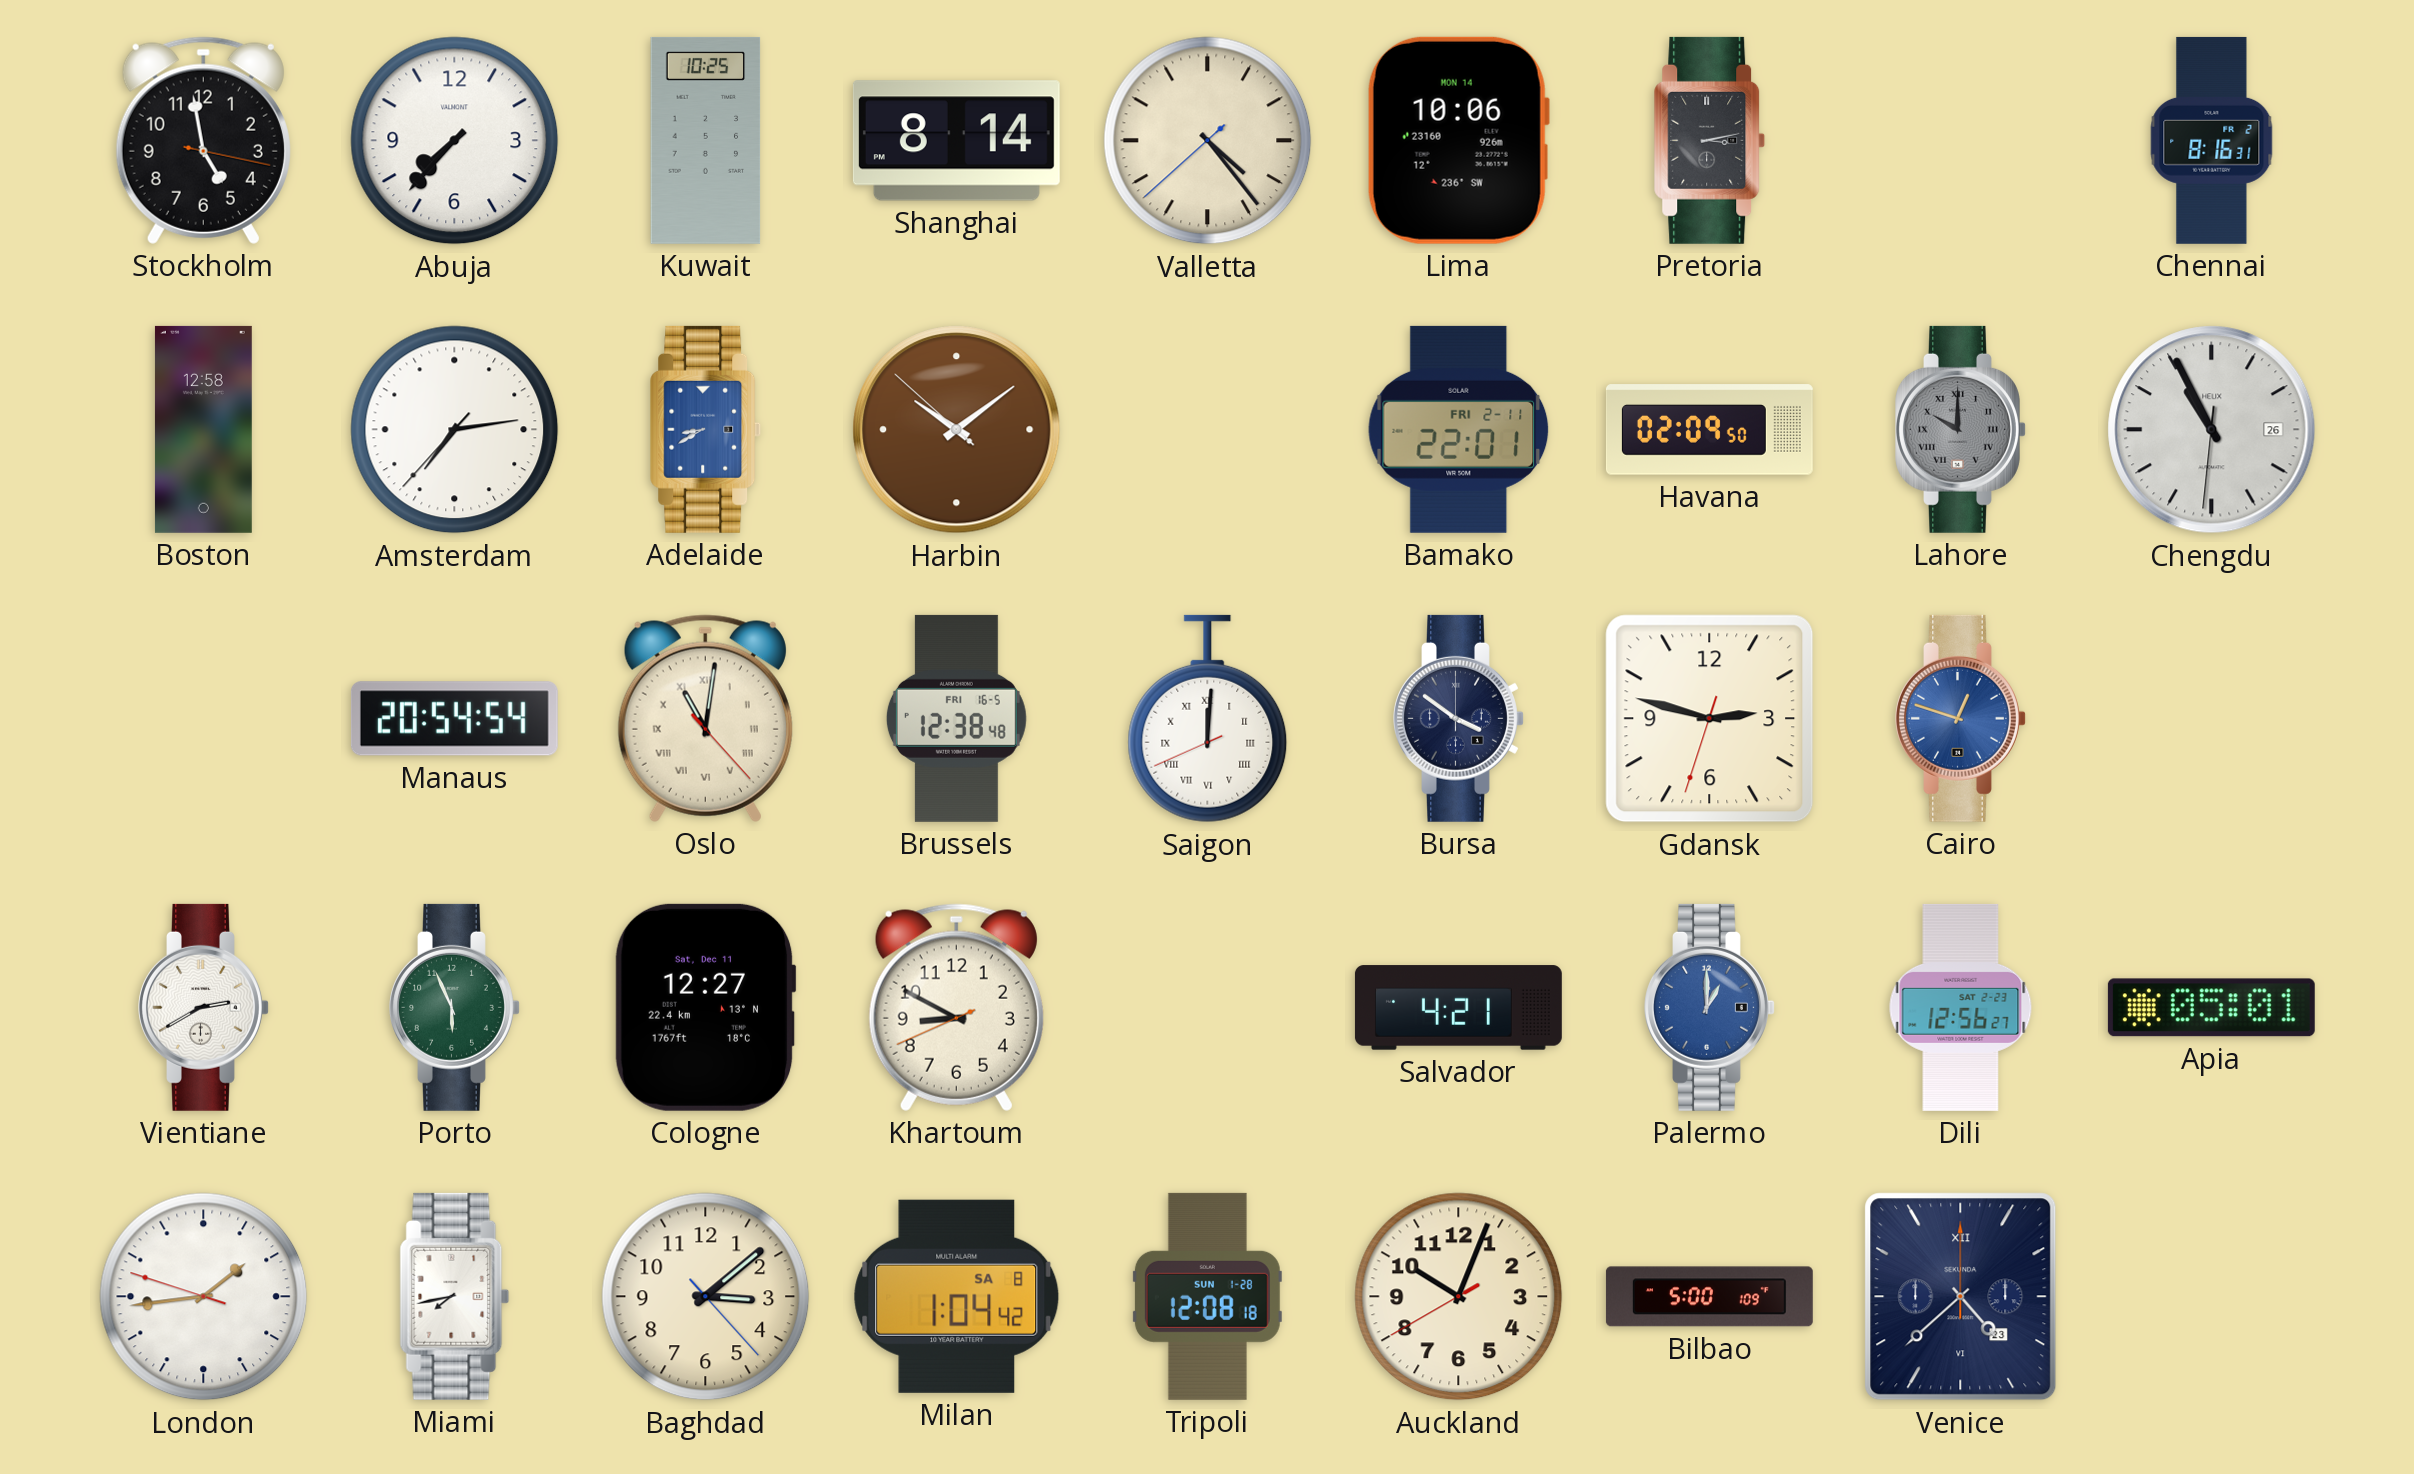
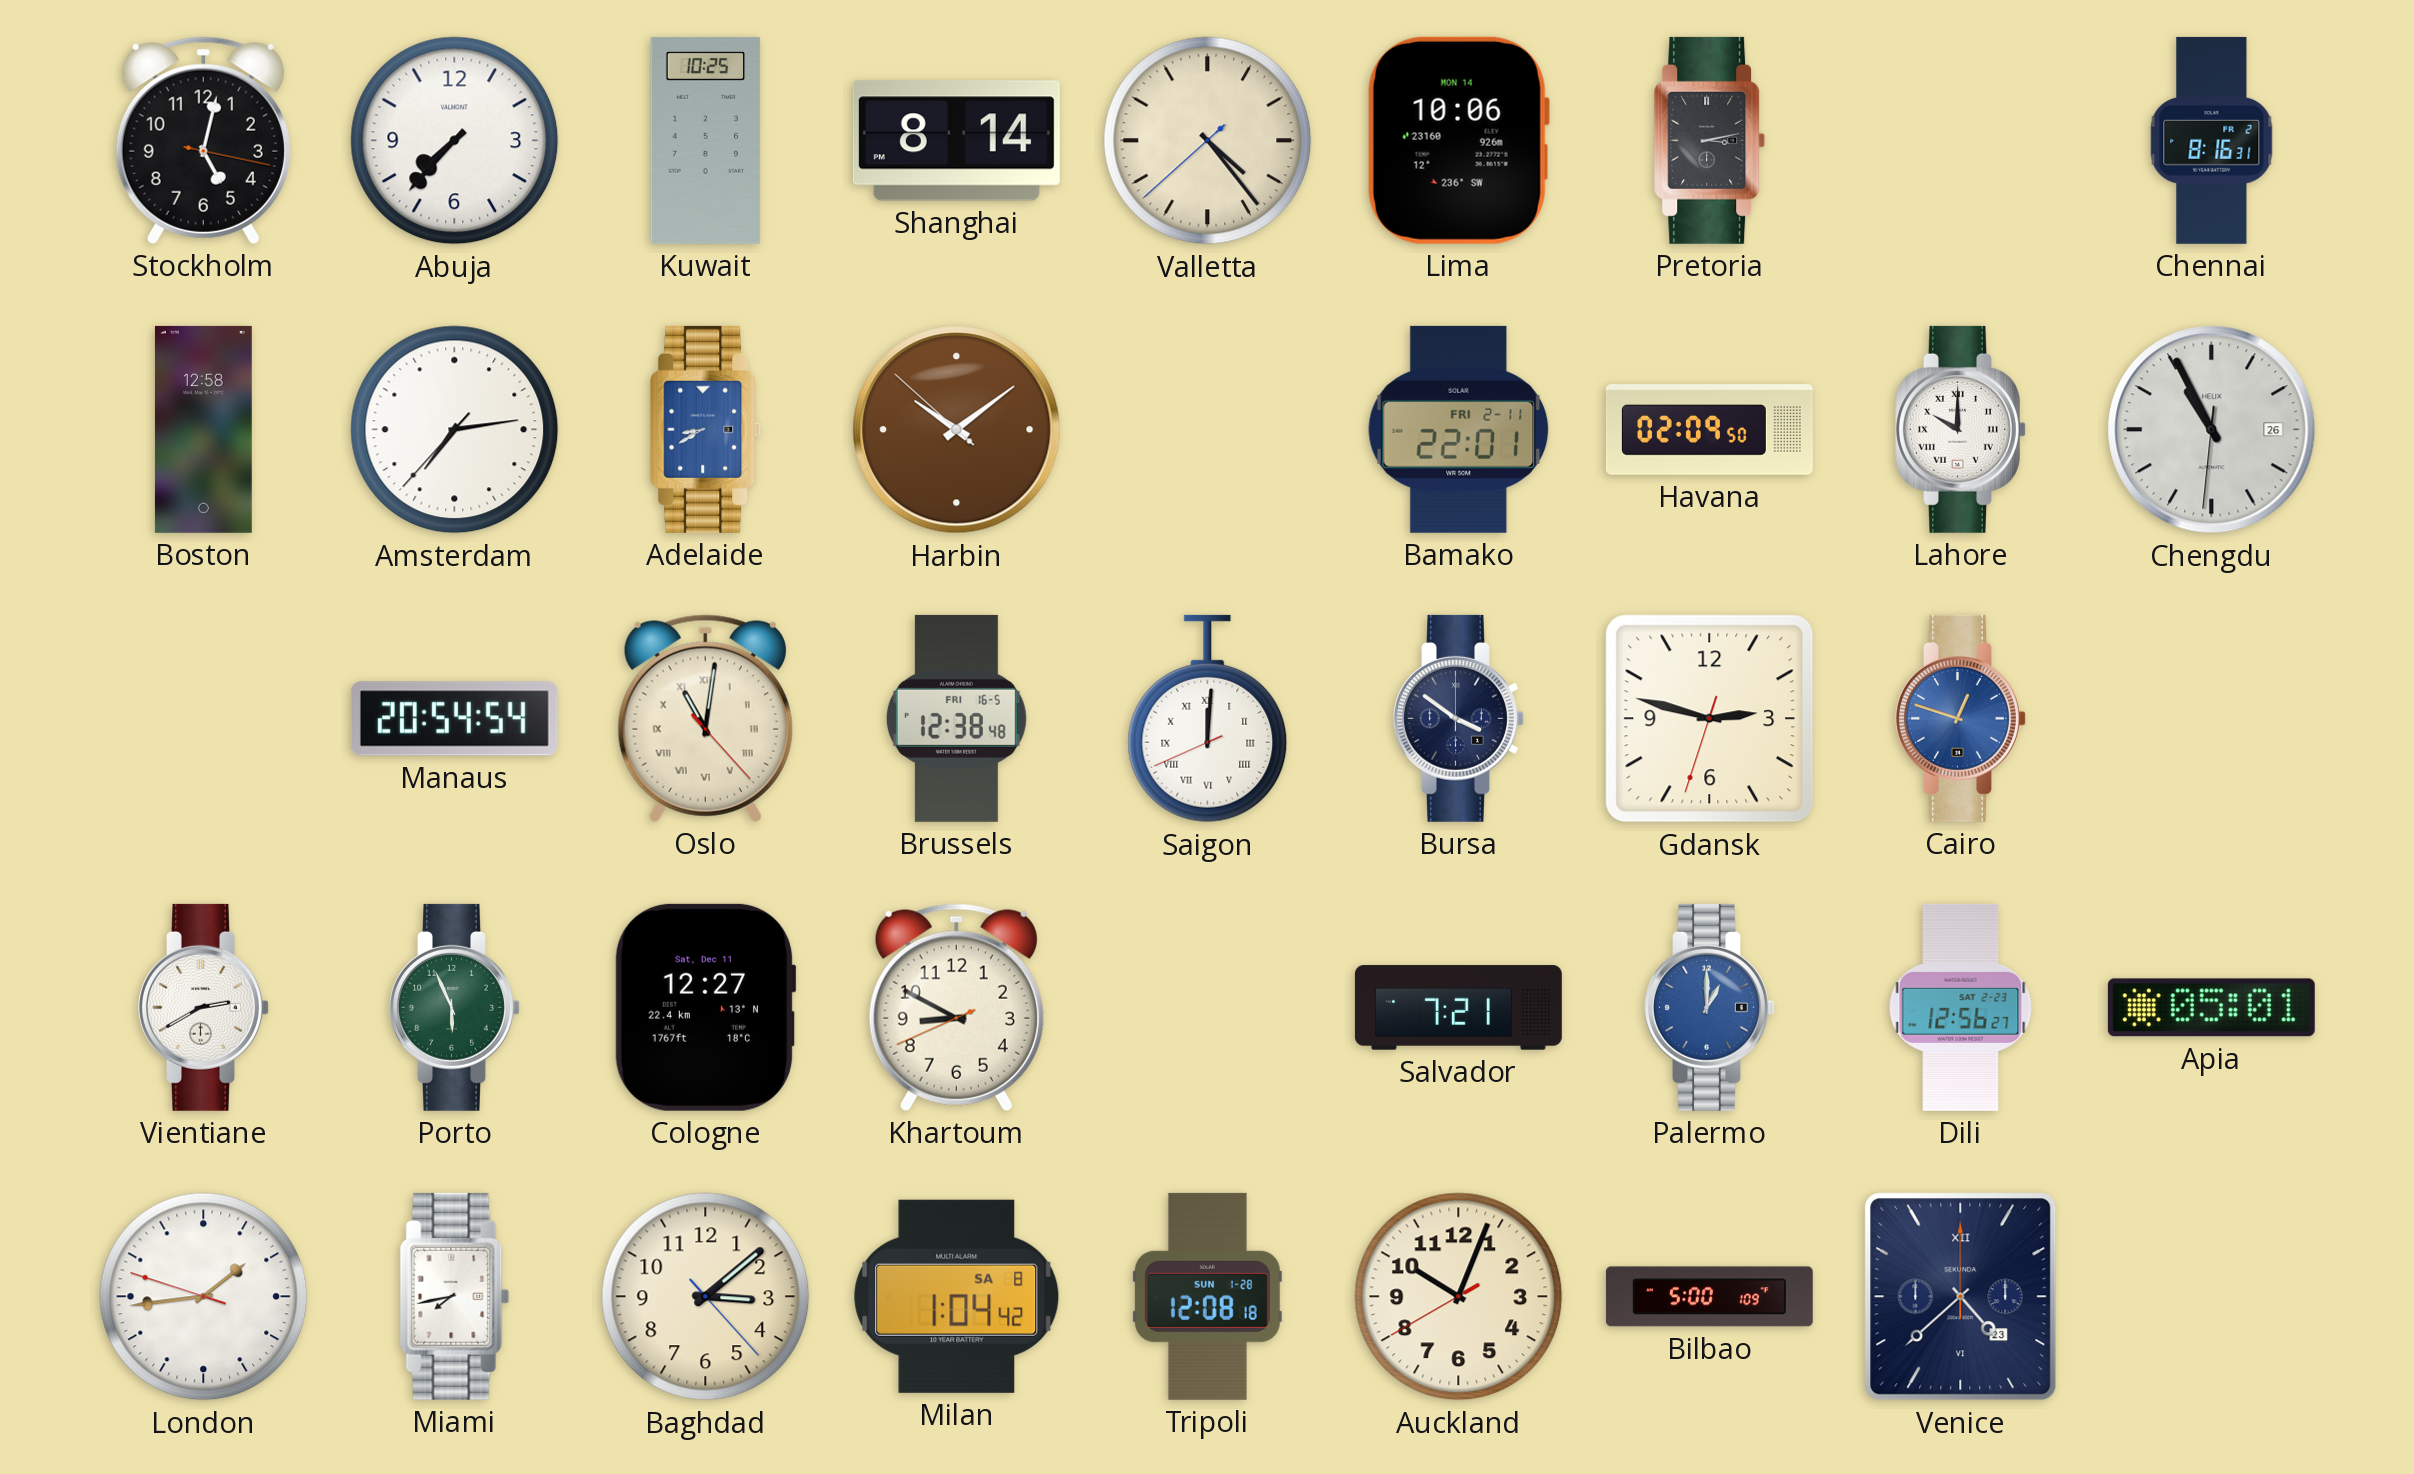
Stockholm: 4:58 -> 5:02 (203, 140)
Lahore dial: grey -> white (1961, 429)
Salvador: 4:21 -> 7:21 (1458, 1008)
